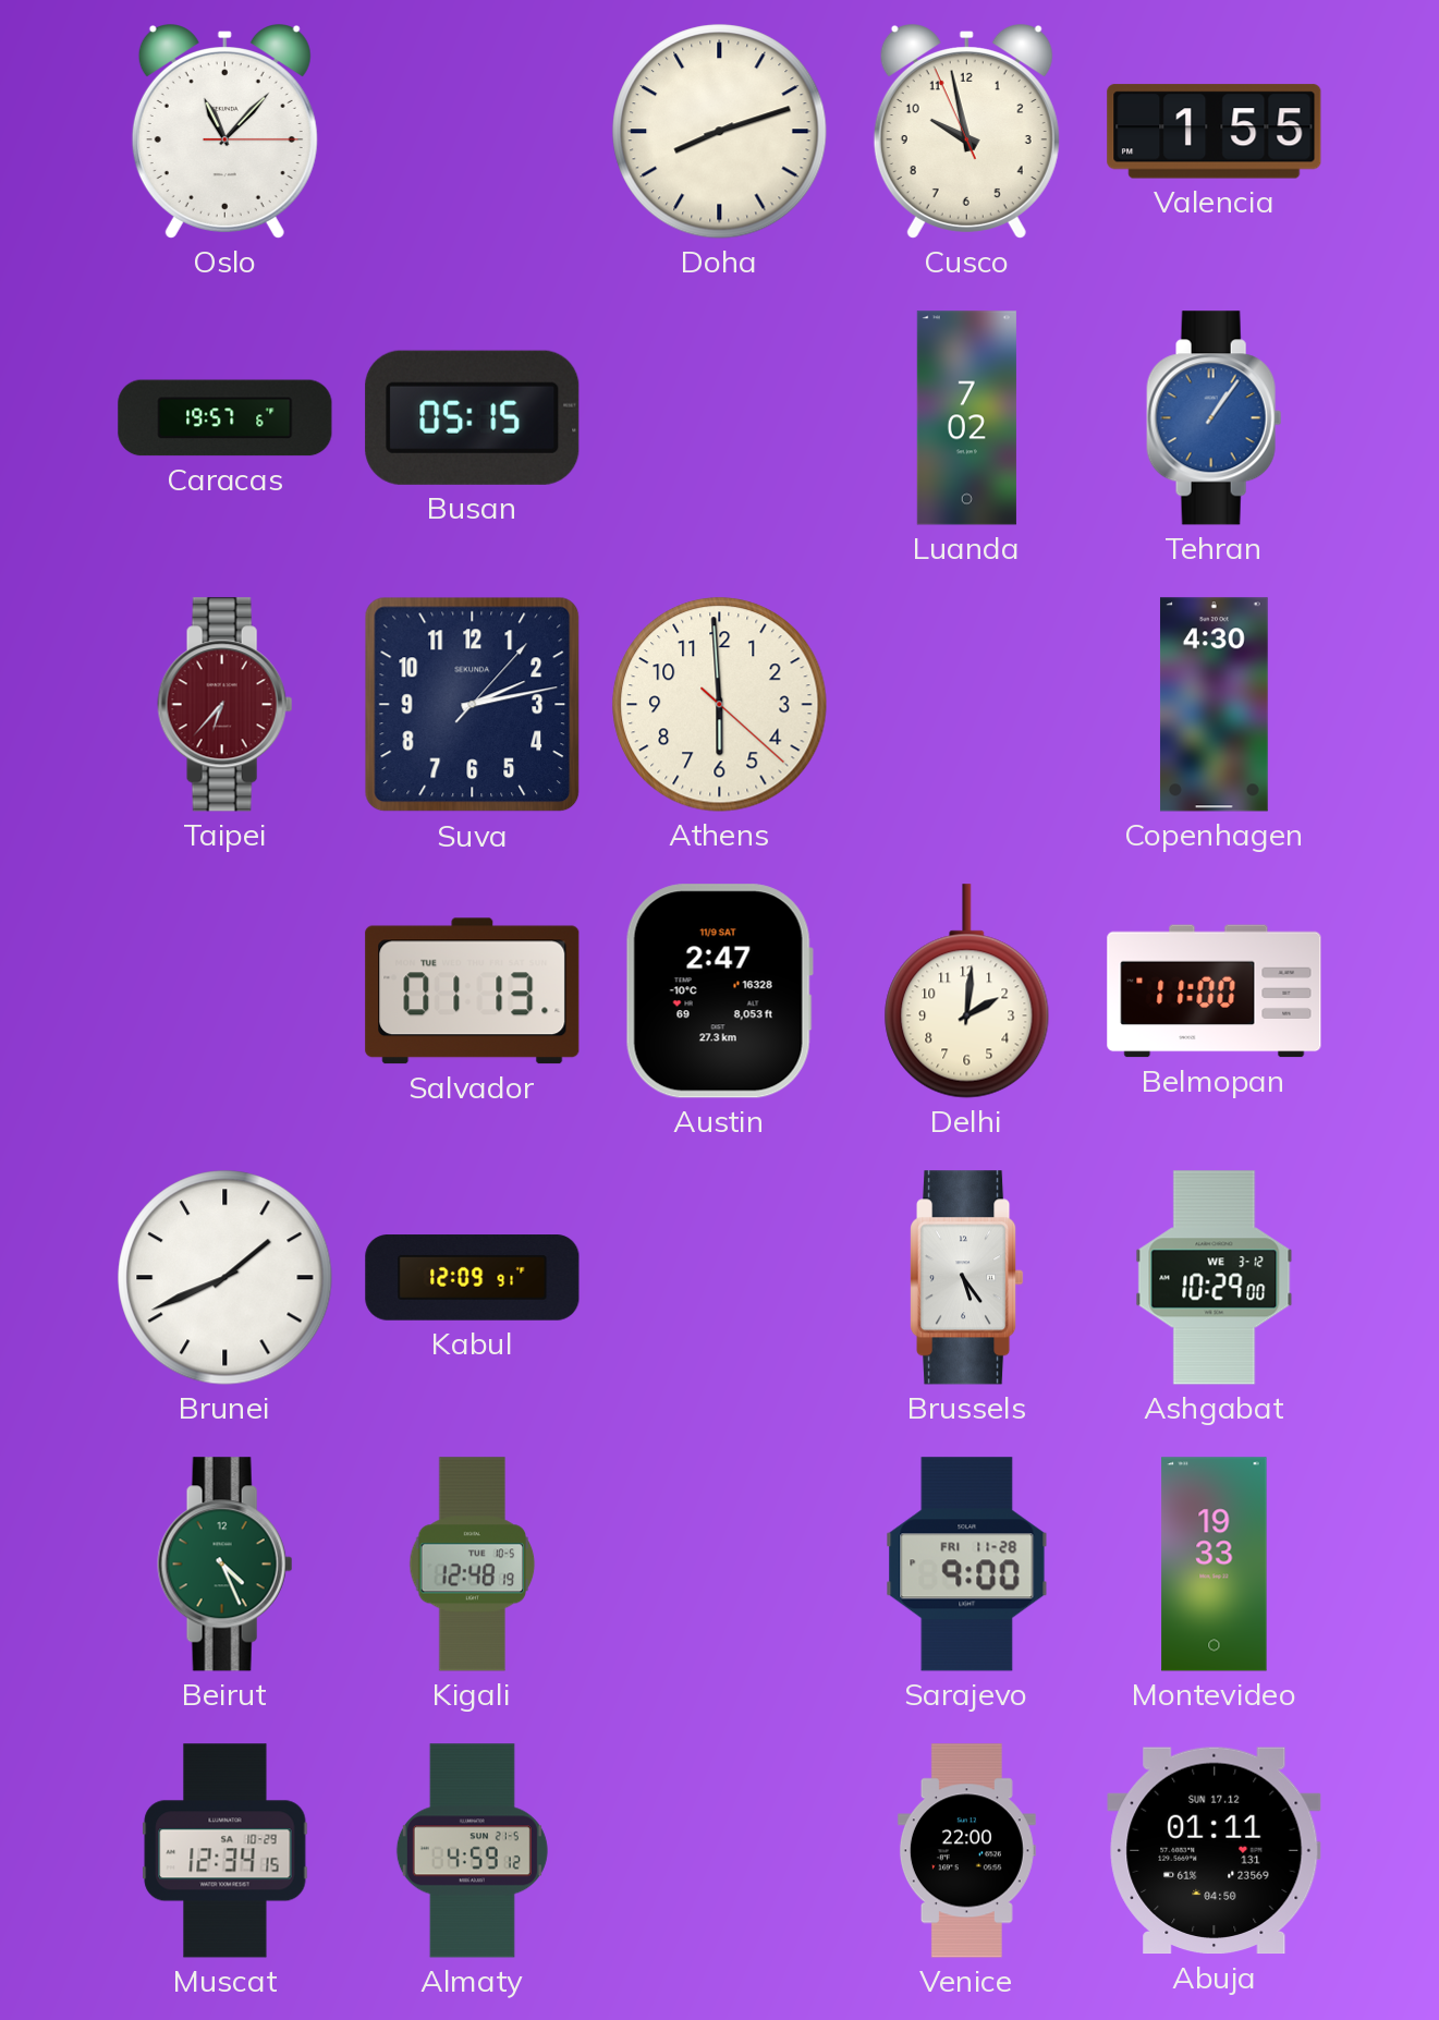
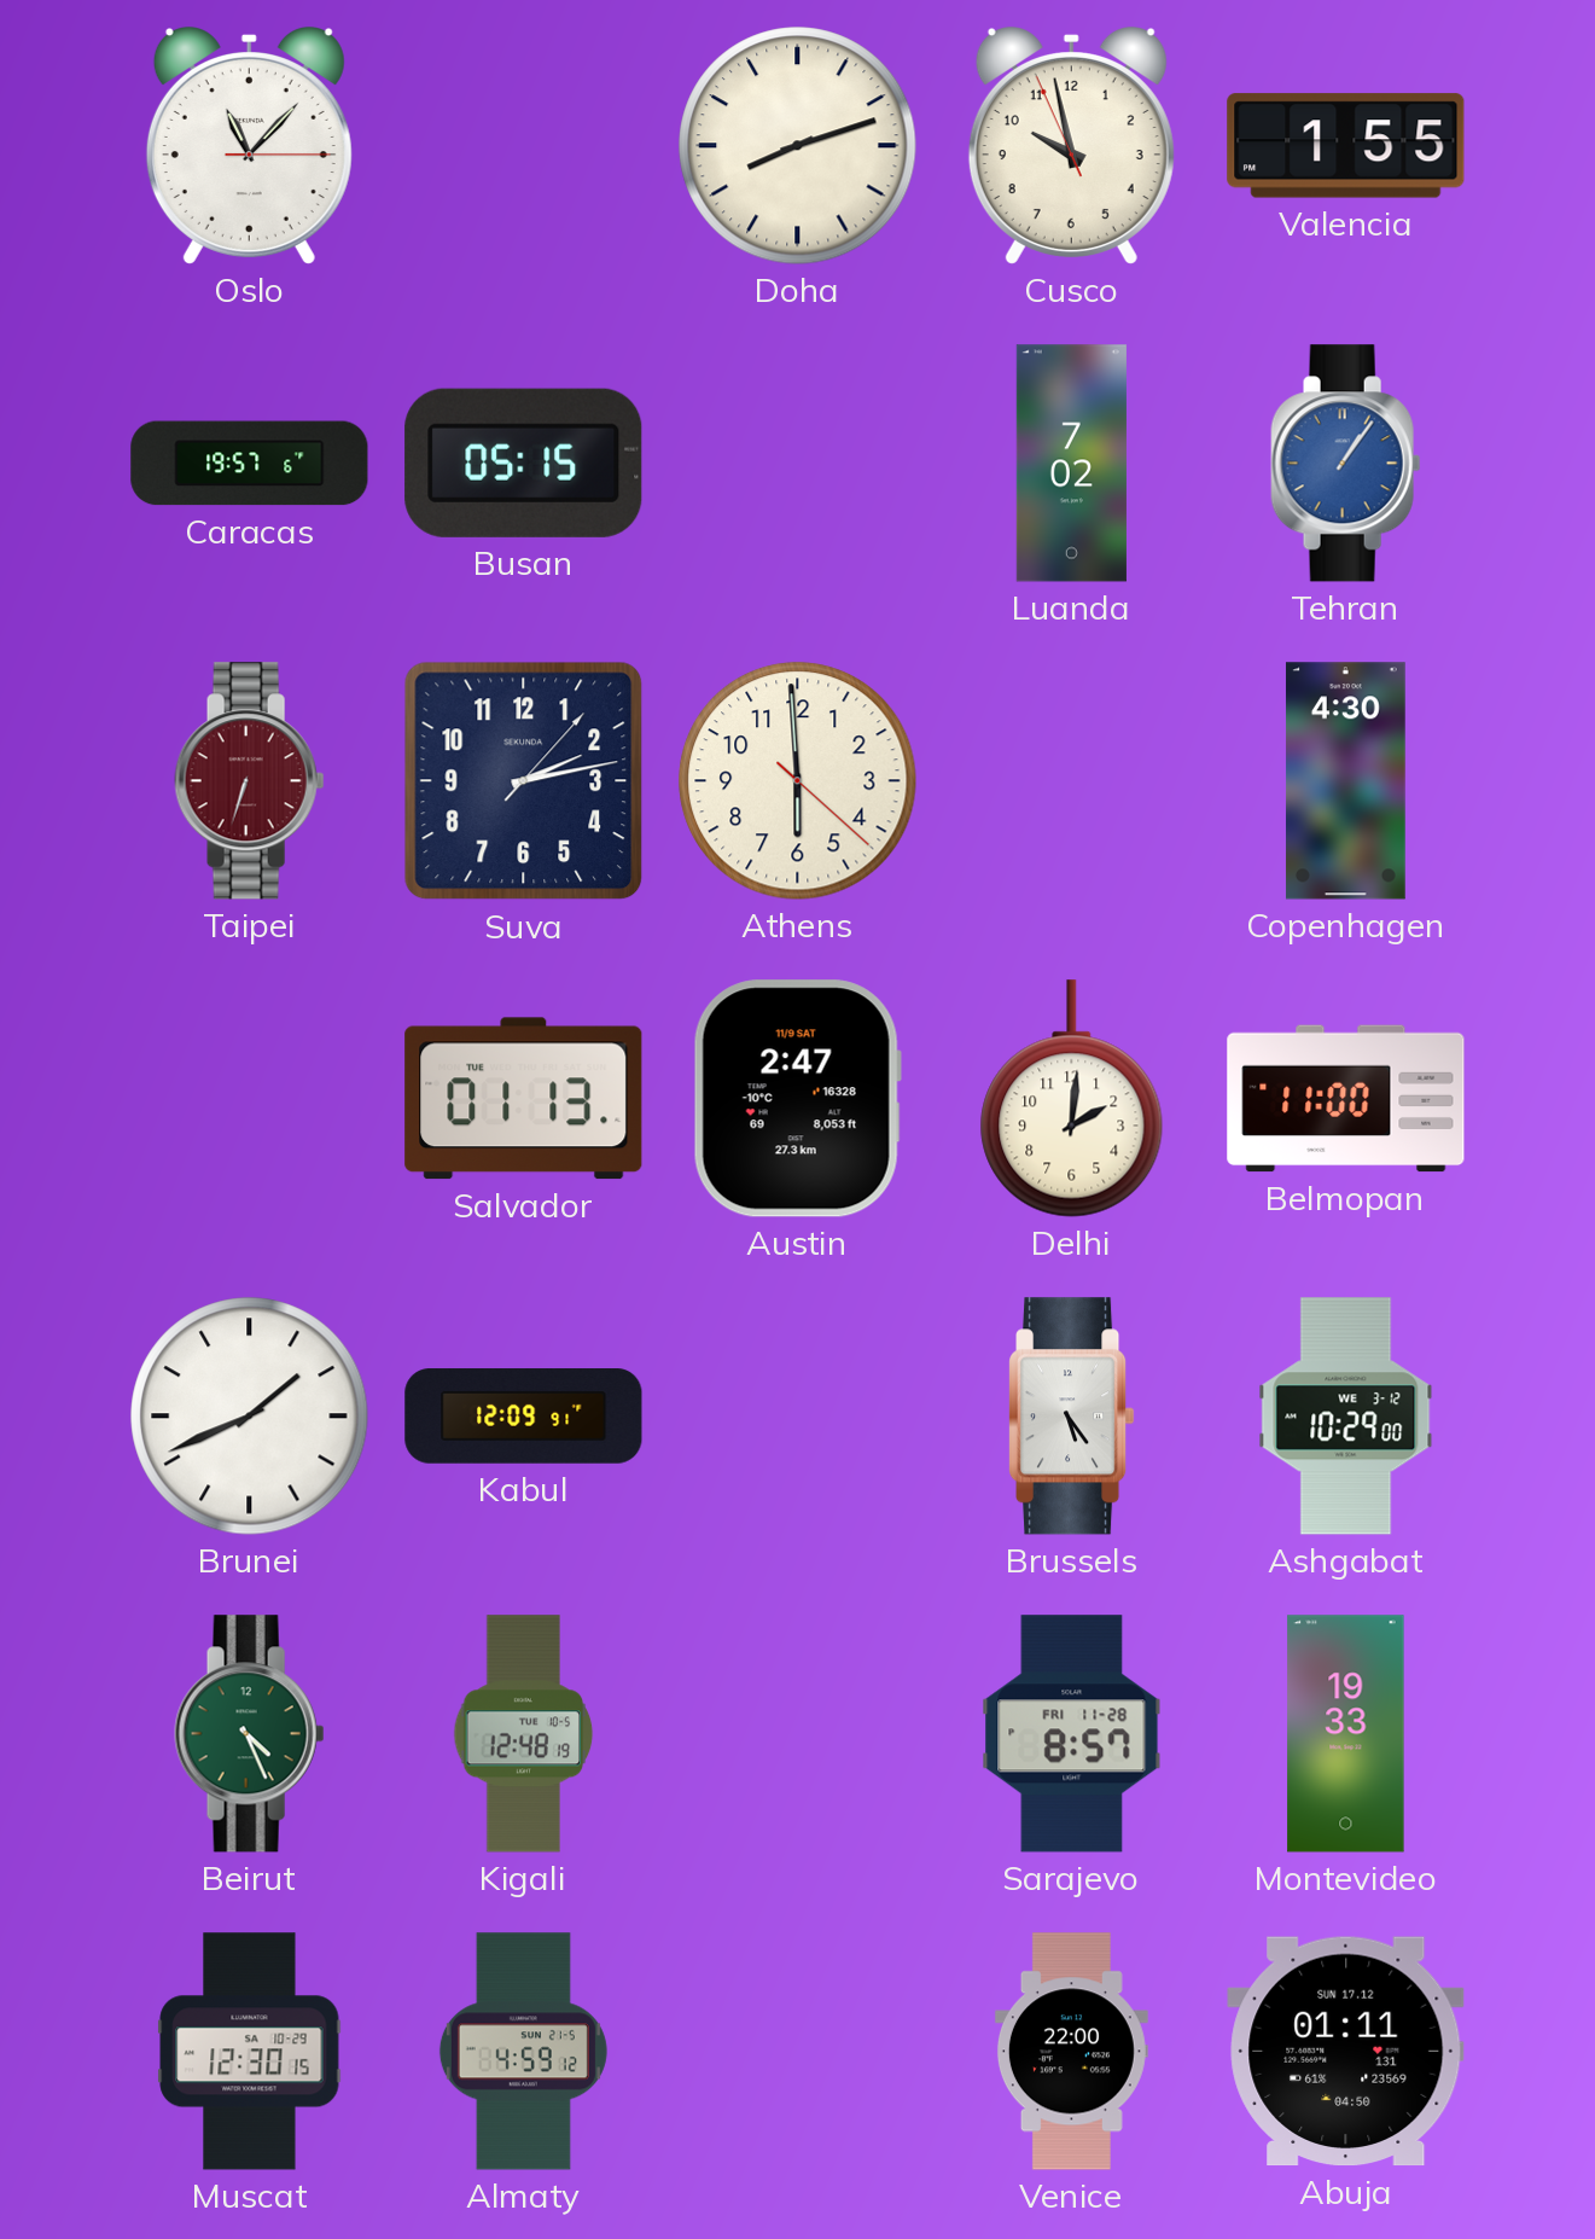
Taipei: 6:37 -> 6:33 (250, 781)
Sarajevo: 9:00 -> 8:57 (1072, 1734)
Muscat: 12:34 -> 12:30 (250, 2052)
